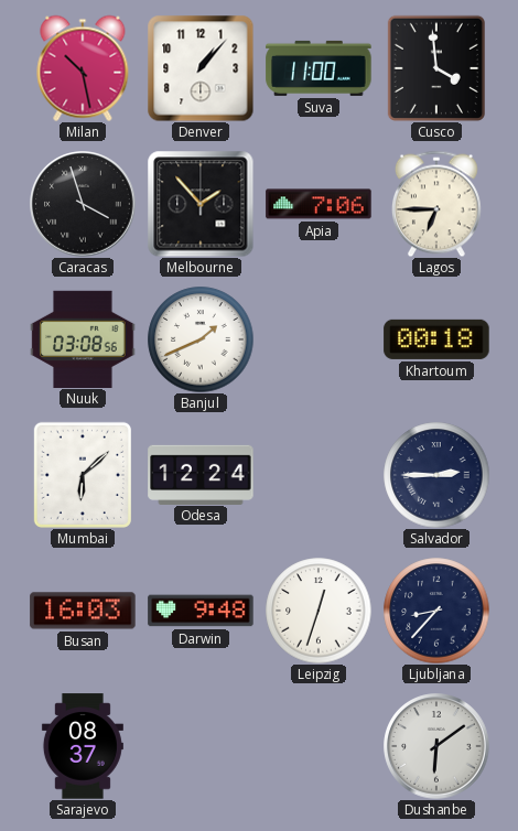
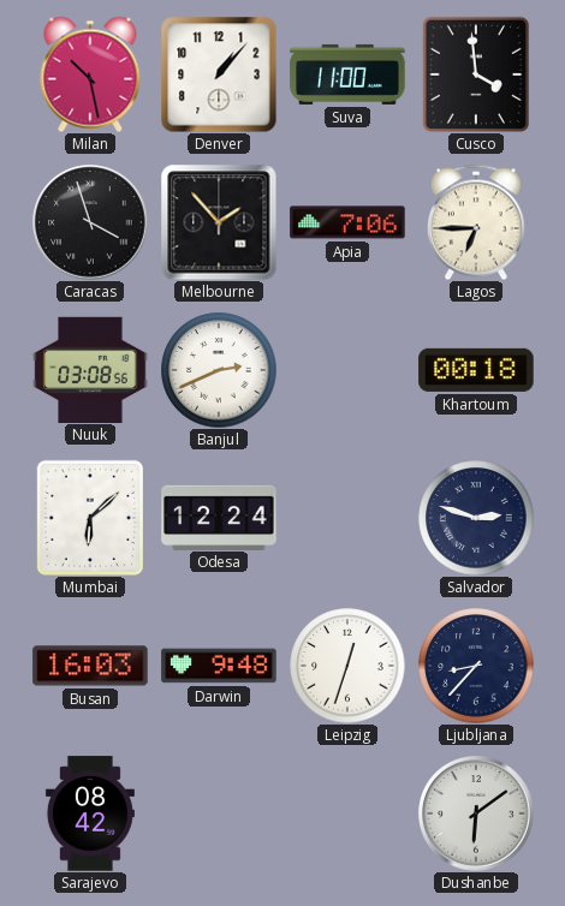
Banjul: 1:41 -> 2:41 (219, 370)
Salvador: 2:45 -> 2:48 (476, 518)
Sarajevo: 08:37 -> 08:42 (90, 813)
